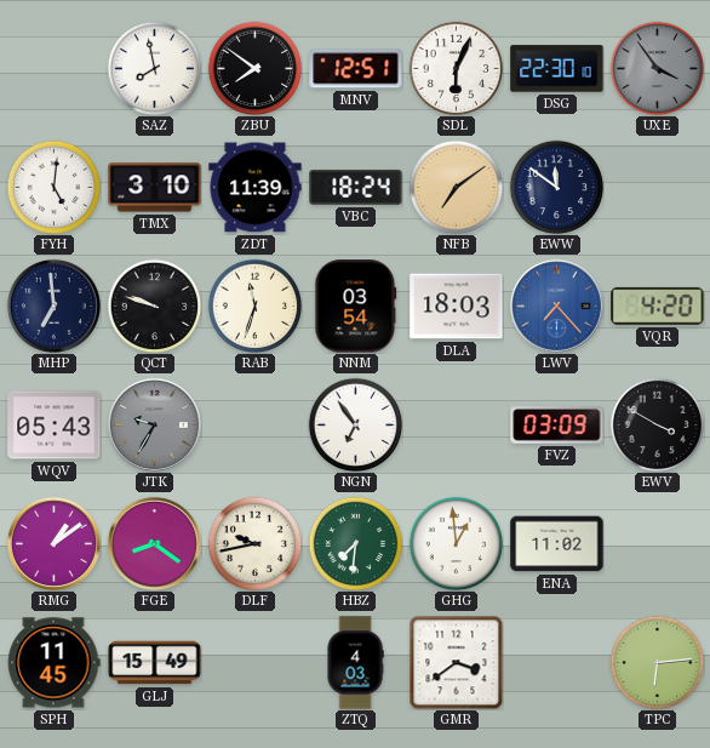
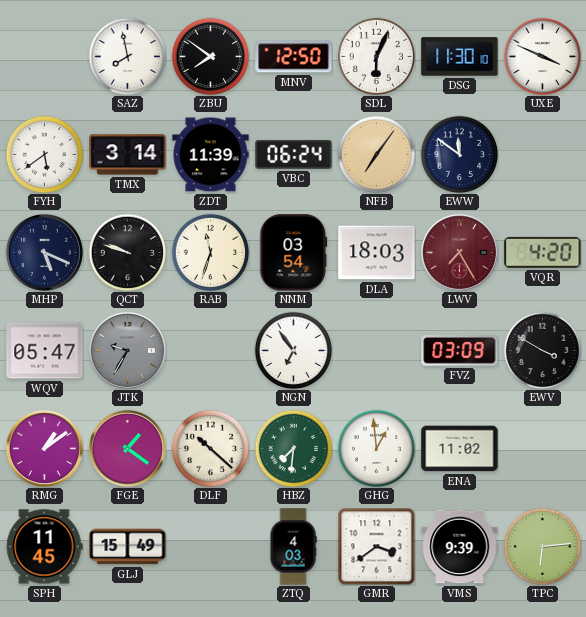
MNV: 12:51 -> 12:50 (294, 57)
DSG: 22:30 -> 11:30 (460, 57)
UXE: 3:54 -> 3:49 (542, 56)
UXE dial: grey -> white (542, 56)
FYH: 5:01 -> 5:39 (44, 154)
TMX: 3:10 -> 3:14 (128, 155)
VBC: 18:24 -> 06:24 (294, 154)
NFB: 7:09 -> 7:06 (376, 154)
MHP: 6:59 -> 5:19 (44, 252)
LWV: 7:23 -> 7:25 (459, 252)
LWV dial: blue -> burgundy (459, 252)
WQV: 05:43 -> 05:47 (45, 351)
FGE: 8:21 -> 1:21 (127, 448)
DLF: 9:43 -> 10:22 (210, 448)
VMS: none -> 9:39 (460, 547)
